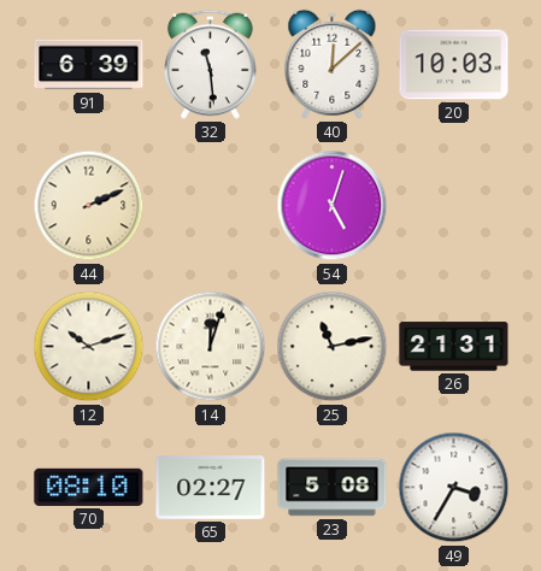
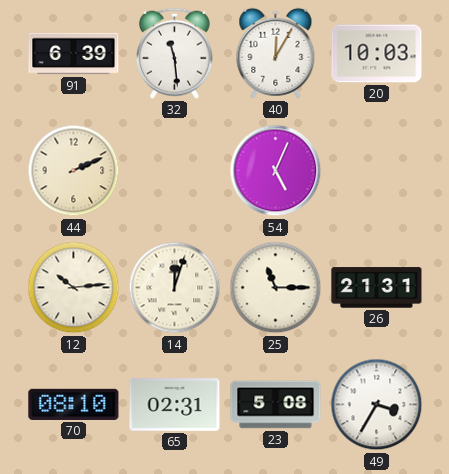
40: 12:08 -> 12:05 (276, 53)
54: 5:03 -> 5:04 (276, 171)
12: 10:12 -> 10:14 (74, 288)
25: 11:13 -> 11:15 (276, 288)
65: 02:27 -> 02:31 (175, 405)
